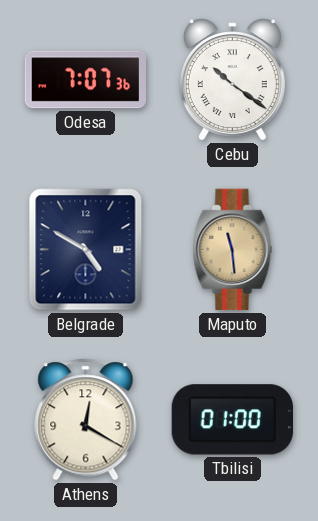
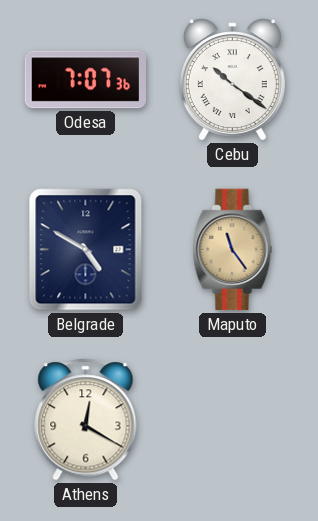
Maputo: 11:29 -> 11:24 (233, 250)
Tbilisi: 01:00 -> none (232, 420)
